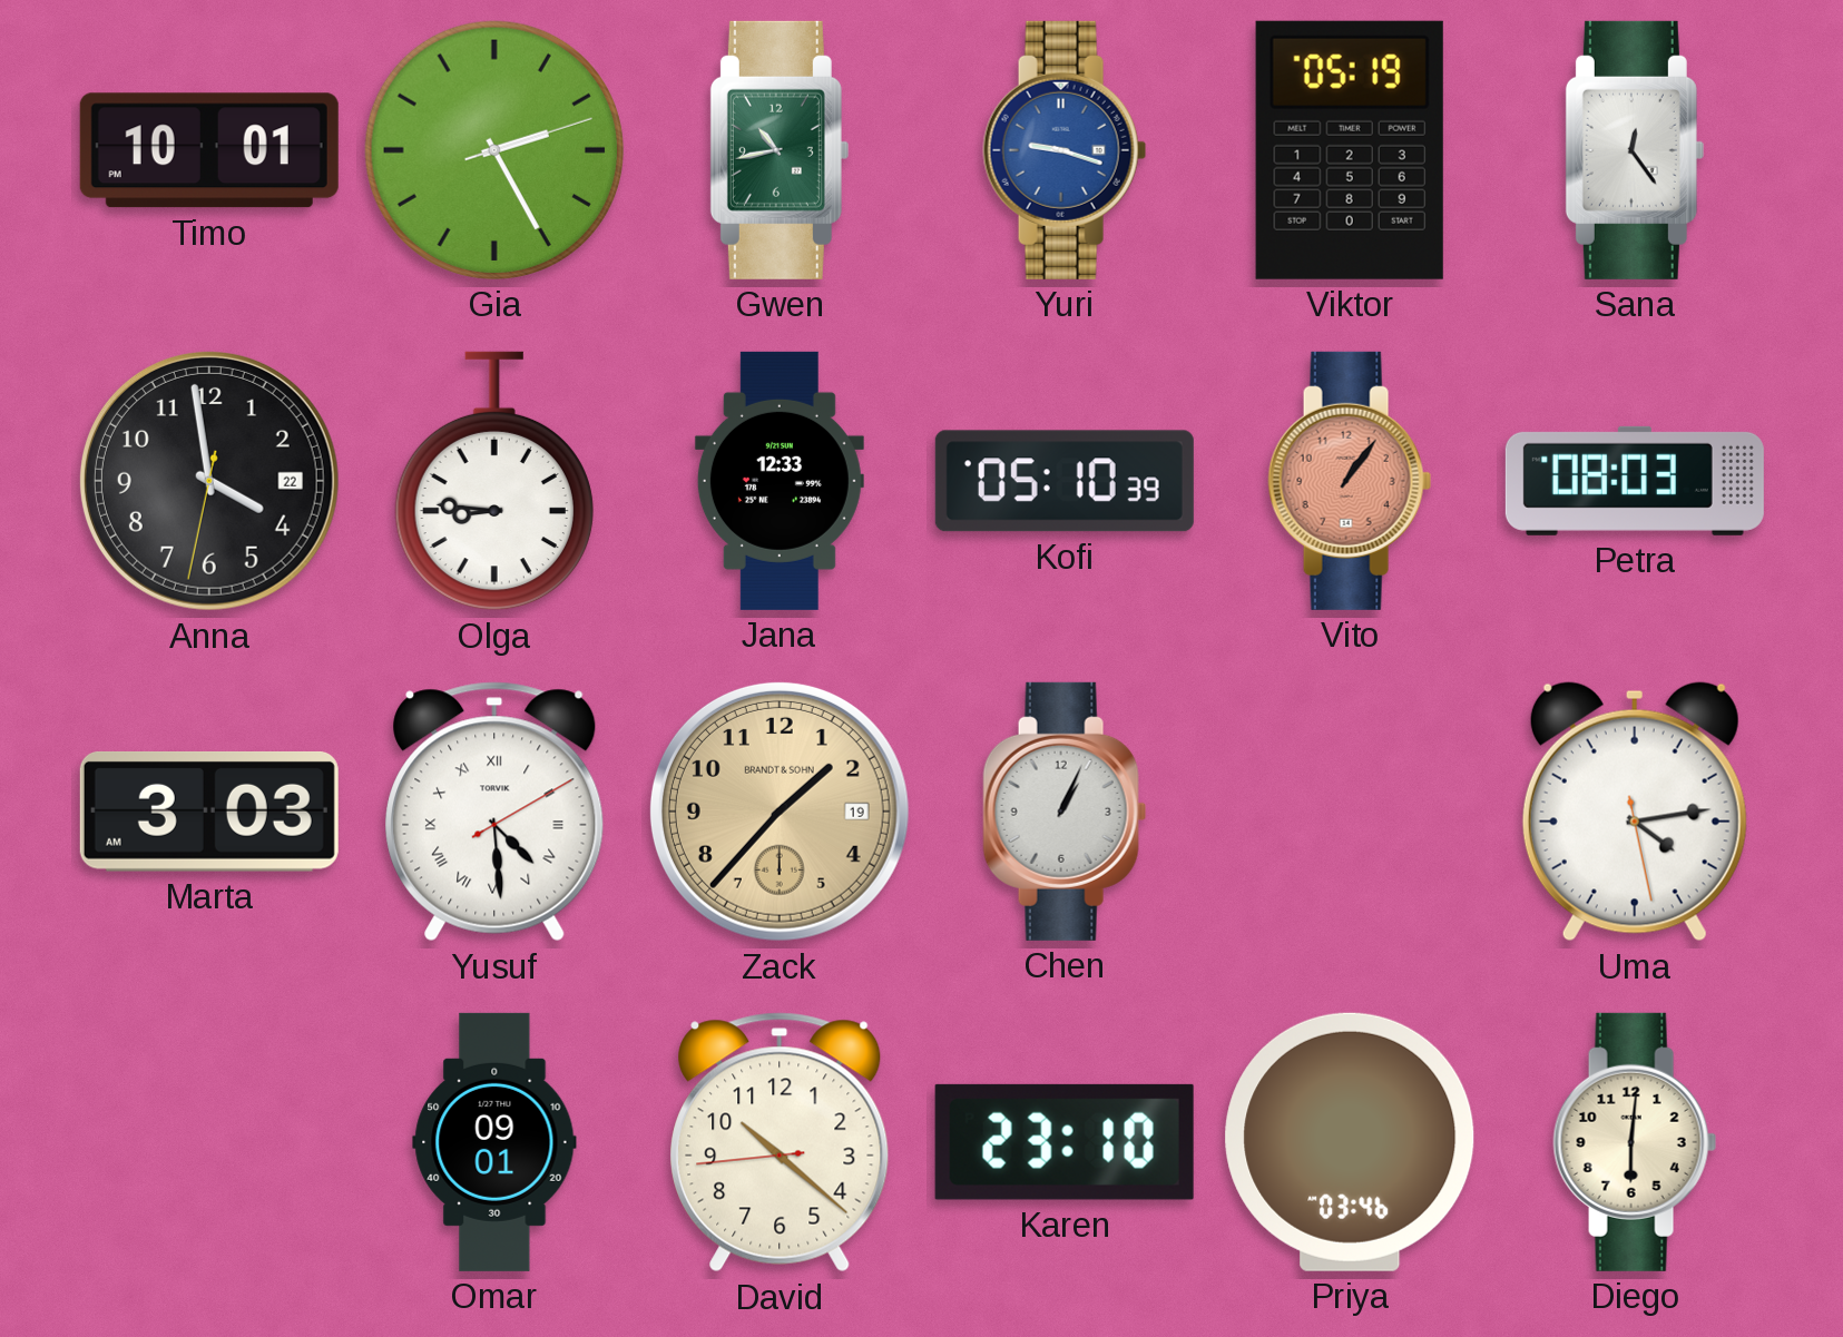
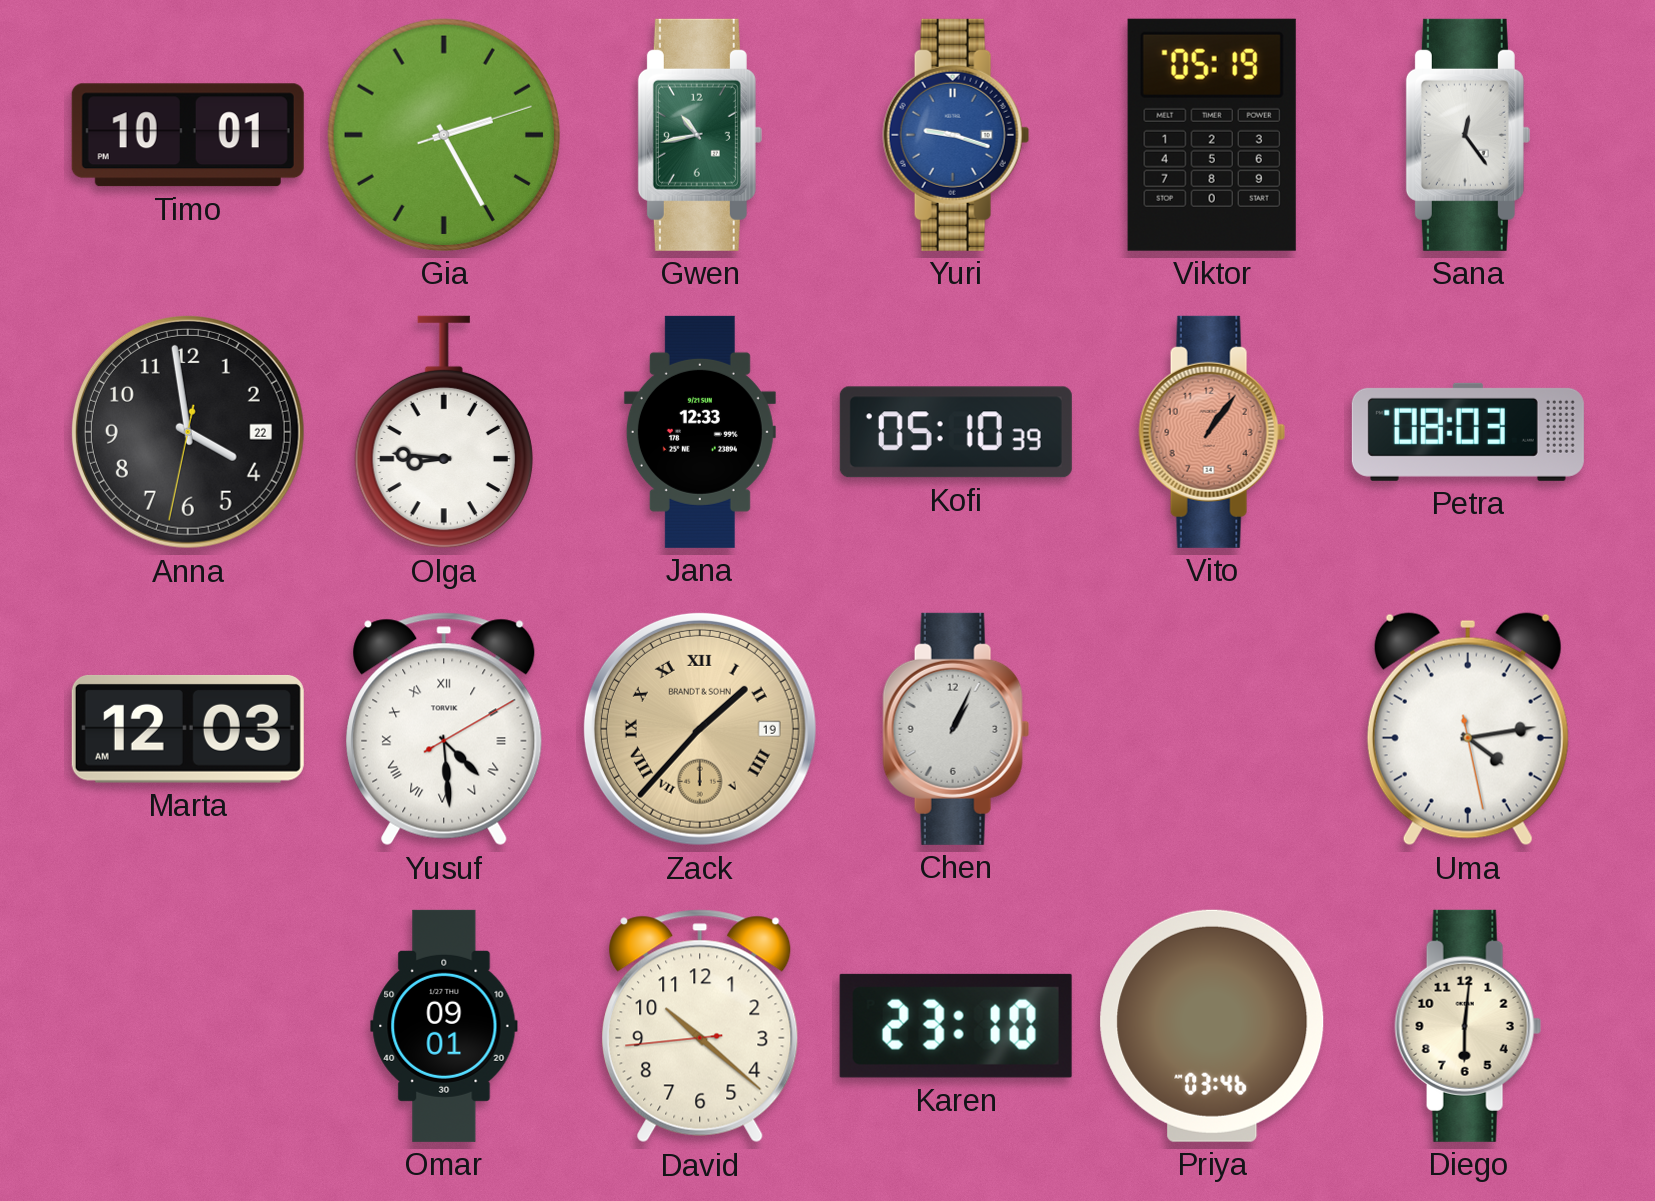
Marta: 3:03 -> 12:03 (188, 729)
Zack numerals: Arabic -> Roman (700, 729)
